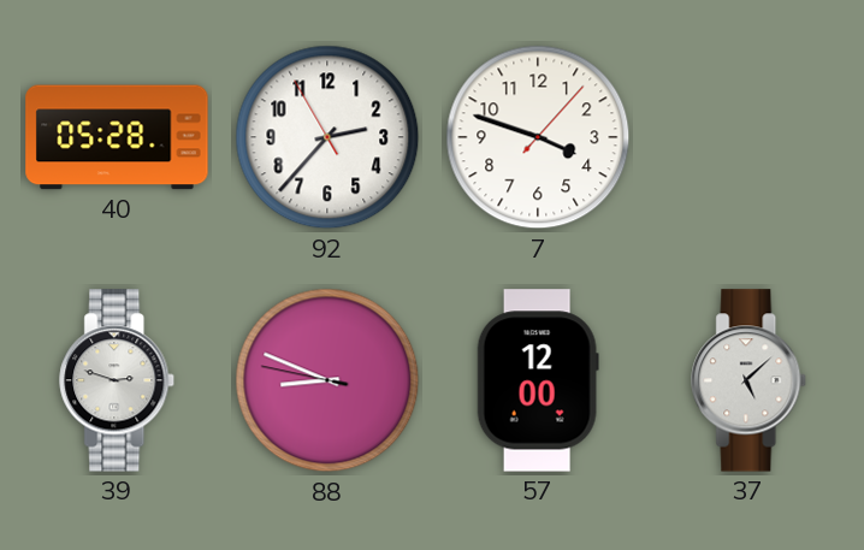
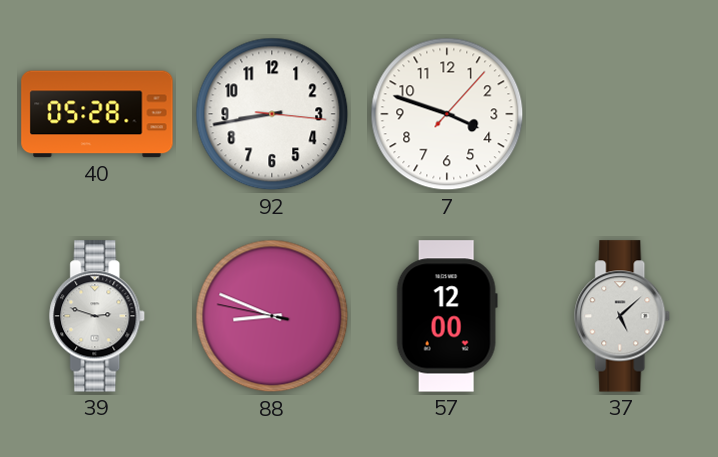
92: 2:36 -> 8:43 (272, 114)
